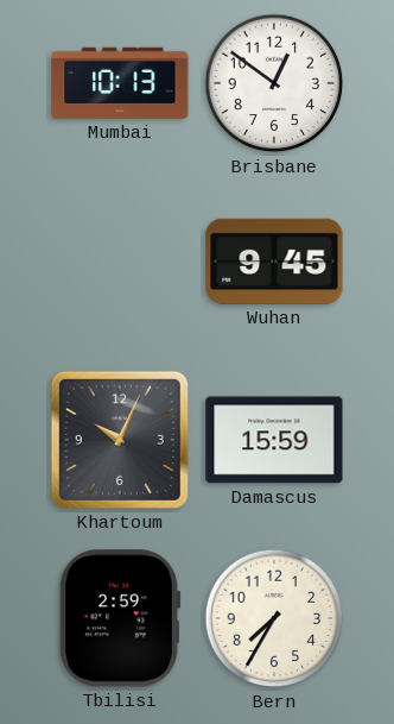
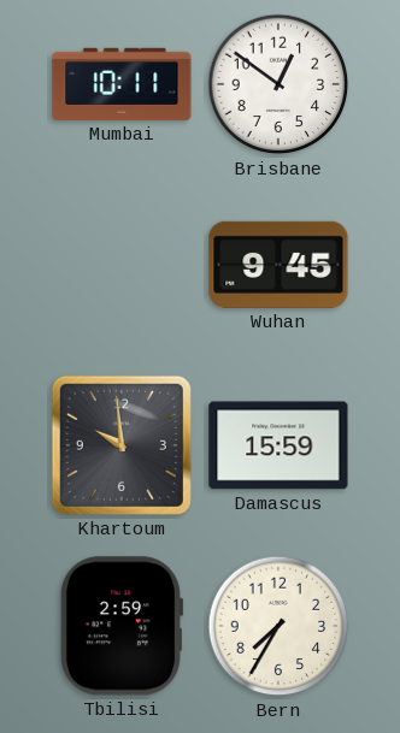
Mumbai: 10:13 -> 10:11 (122, 84)
Khartoum: 10:04 -> 9:59 (122, 445)
